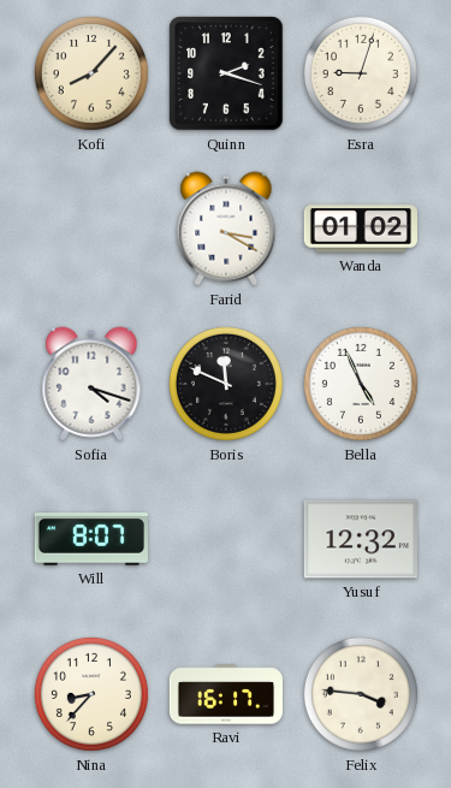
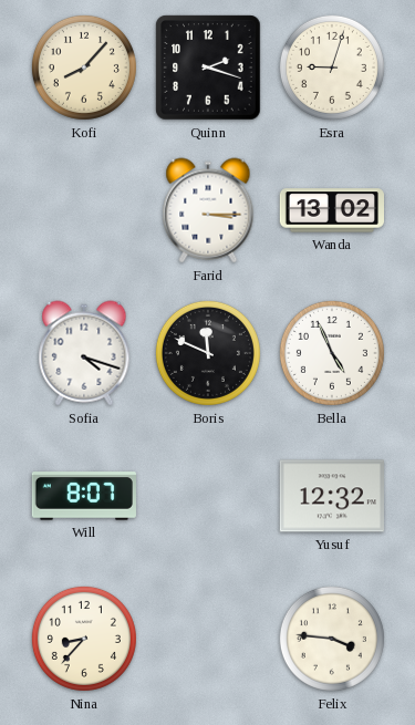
Farid: 3:20 -> 3:15 (208, 210)
Wanda: 01:02 -> 13:02 (331, 210)
Ravi: 16:17 -> none (225, 694)
